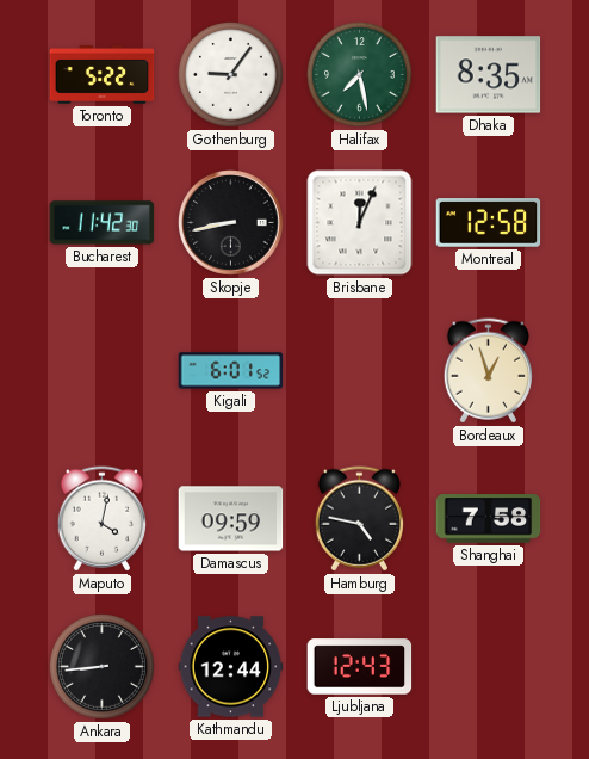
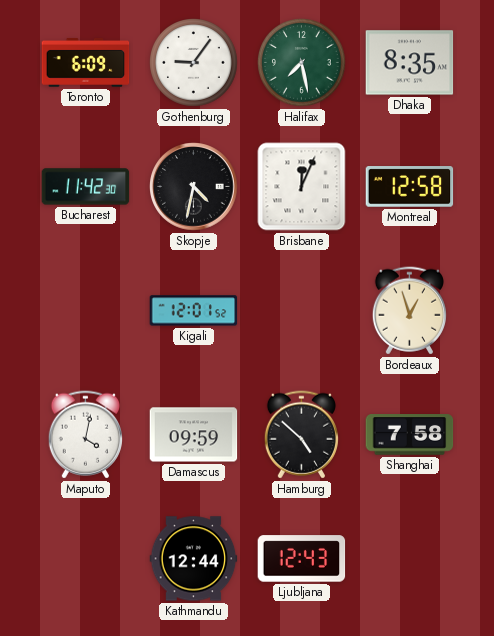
Toronto: 5:22 -> 6:09 (86, 62)
Skopje: 8:43 -> 4:32 (194, 187)
Kigali: 6:01 -> 12:01 (194, 311)
Hamburg: 4:47 -> 4:52 (301, 435)
Ankara: 8:44 -> none (103, 667)
